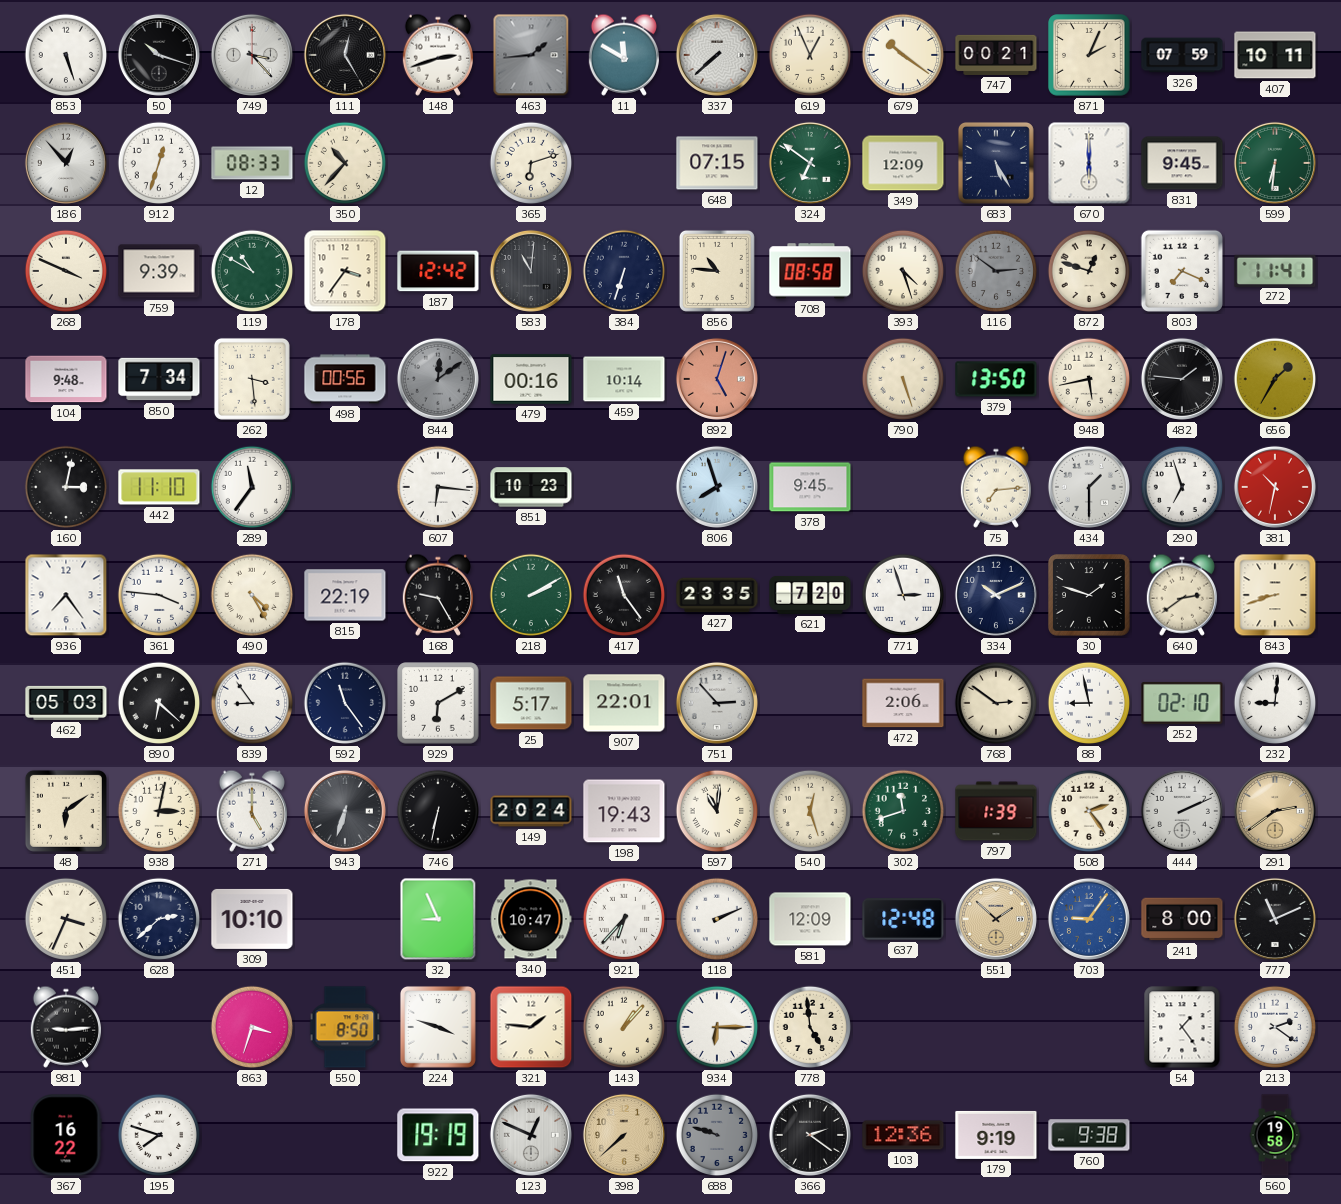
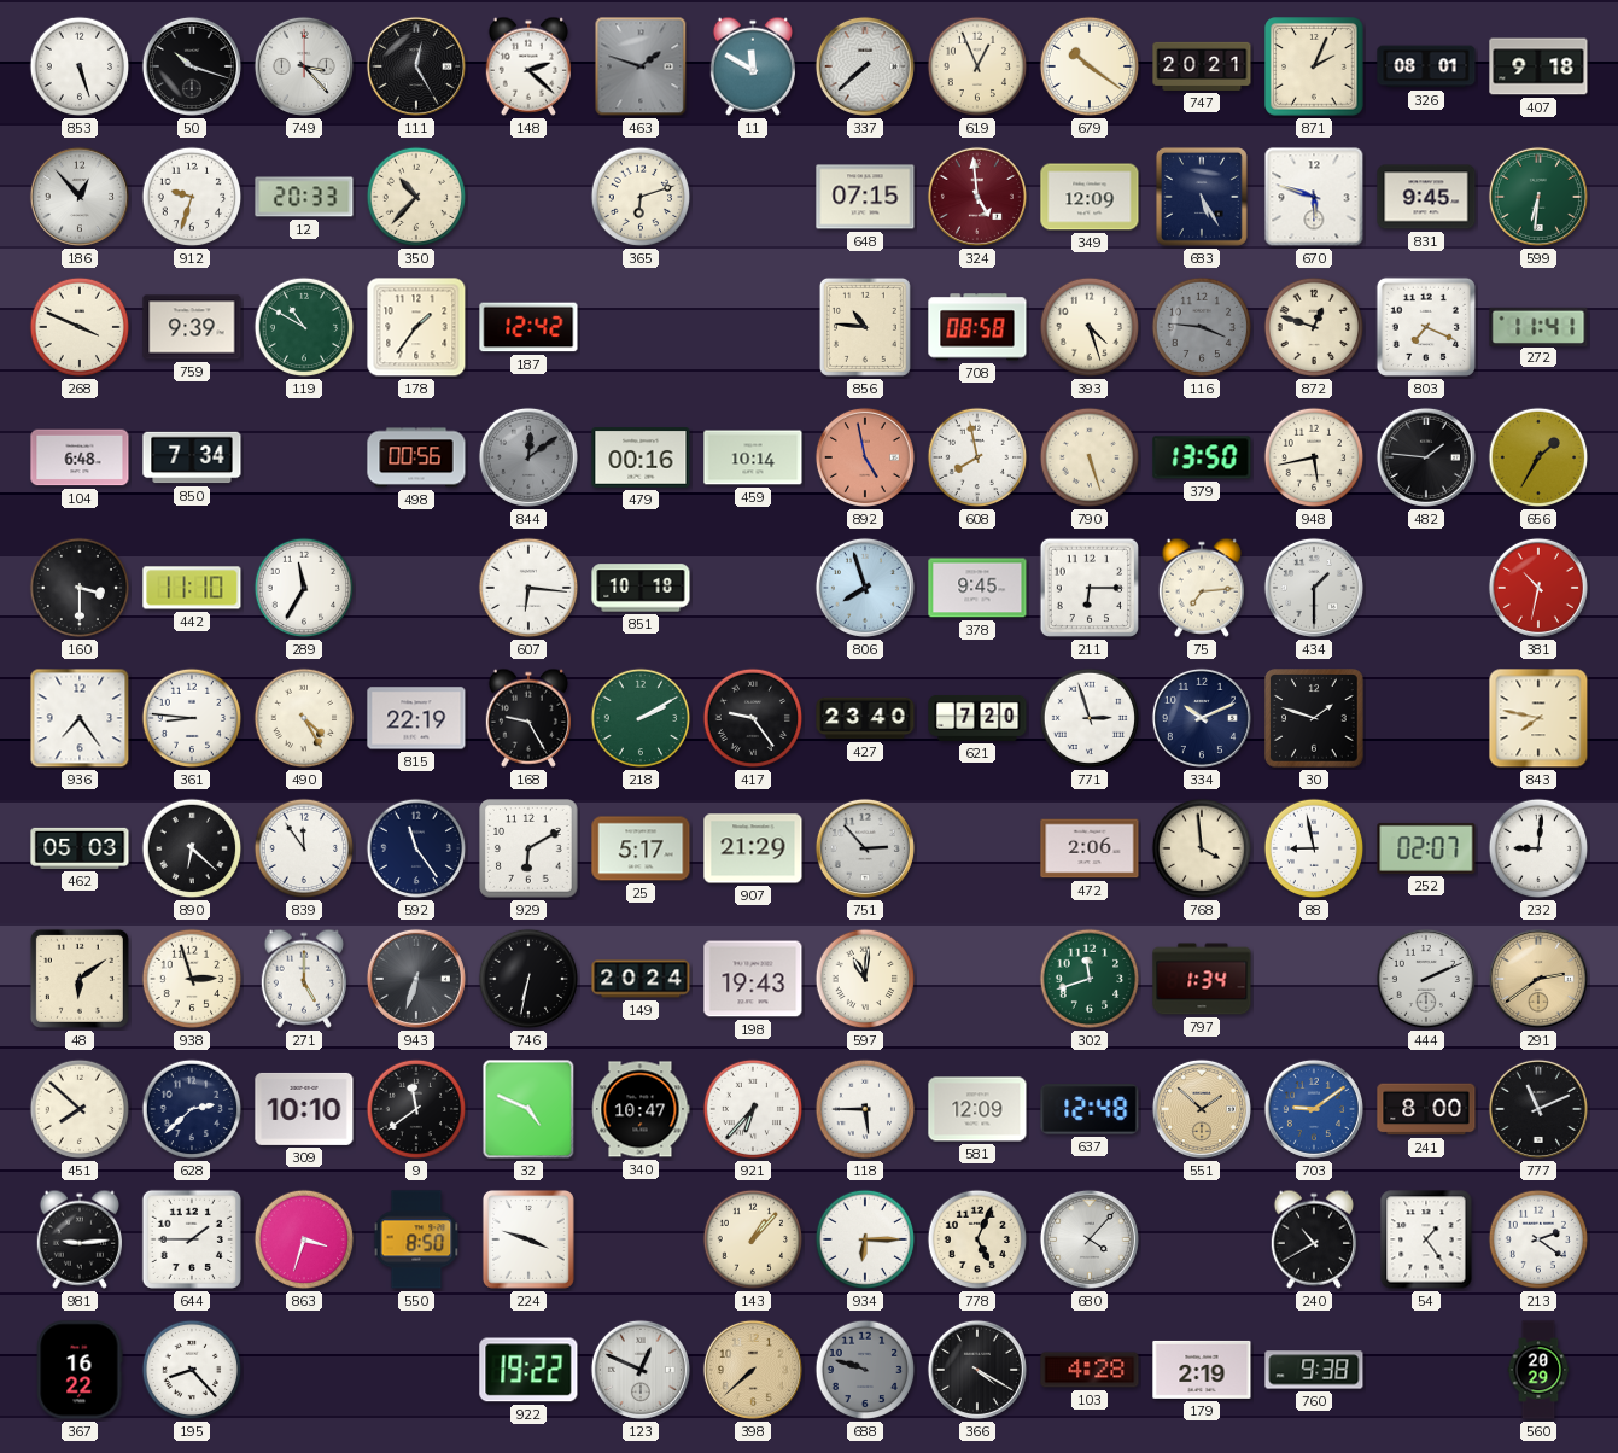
148: 2:42 -> 2:22 (527, 66)
463: 1:44 -> 1:48 (641, 66)
747: 00:21 -> 20:21 (1202, 66)
326: 07:59 -> 08:01 (1426, 66)
407: 10:11 -> 9:18 (1538, 66)
912: 12:33 -> 9:33 (192, 197)
12: 08:33 -> 20:33 (304, 197)
324: 6:51 -> 4:59 (977, 197)
324 dial: green -> burgundy (977, 197)
670: 6:00 -> 5:48 (1314, 197)
178: 3:36 -> 1:36 (416, 327)
583: 11:01 -> none (531, 271)
384: 6:33 -> none (624, 271)
116: 2:51 -> 3:46 (1202, 327)
104: 9:48 -> 6:48 (80, 457)
262: 3:29 -> none (252, 379)
892: 5:03 -> 4:58 (865, 457)
608: none -> 7:58 (977, 457)
160: 3:02 -> 3:30 (80, 588)
289: 11:36 -> 11:35 (304, 588)
851: 10:23 -> 10:18 (641, 588)
211: none -> 6:15 (1090, 588)
290: 6:57 -> none (1182, 487)
361: 3:46 -> 8:46 (192, 718)
417: 11:24 -> 9:24 (753, 718)
427: 23:35 -> 23:40 (865, 718)
640: 2:39 -> none (1181, 595)
843: 8:42 -> 7:47 (1538, 718)
839: 8:54 -> 11:54 (304, 848)
907: 22:01 -> 21:29 (753, 848)
768: 2:51 -> 3:59 (1202, 848)
252: 02:10 -> 02:07 (1426, 848)
938: 3:02 -> 2:57 (192, 979)
540: 12:27 -> none (810, 811)
797: 1:39 -> 1:34 (1202, 979)
508: 2:24 -> none (1089, 811)
451: 3:34 -> 7:52 (80, 1109)
9: none -> 11:39 (416, 1109)
32: 8:56 -> 4:49 (528, 1109)
118: 2:11 -> 5:45 (865, 1109)
703: 9:06 -> 9:09 (1314, 1109)
644: none -> 1:45 (192, 1239)
321: 1:46 -> none (531, 1027)
778: 4:59 -> 5:04 (977, 1239)
680: none -> 4:07 (1090, 1239)
240: none -> 10:40 (1313, 1239)
195: 7:48 -> 8:23 (192, 1370)
922: 19:19 -> 19:22 (528, 1370)
366: 2:21 -> 4:20 (977, 1370)
103: 12:36 -> 4:28 (1090, 1370)
179: 9:19 -> 2:19 (1202, 1370)
560: 19:58 -> 20:29 (1538, 1370)
